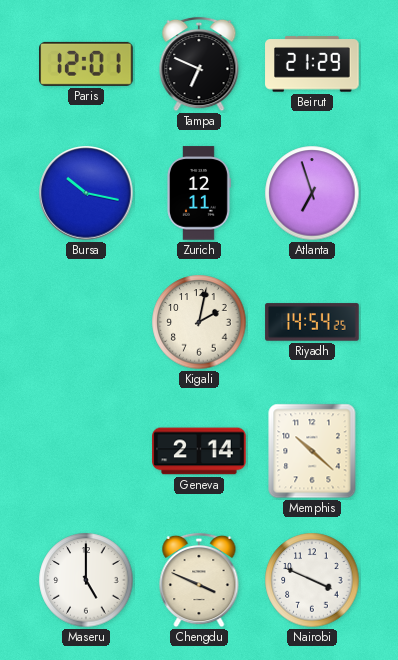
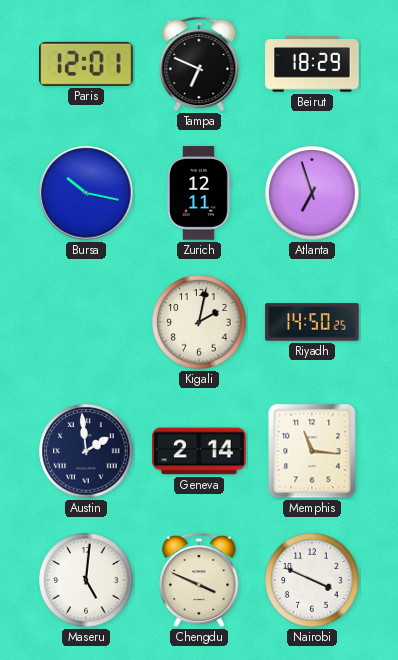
Beirut: 21:29 -> 18:29 (312, 64)
Riyadh: 14:54 -> 14:50 (312, 322)
Austin: none -> 1:59 (86, 451)
Memphis: 10:22 -> 11:16 (312, 451)
Maseru: 5:00 -> 5:01 (86, 580)
